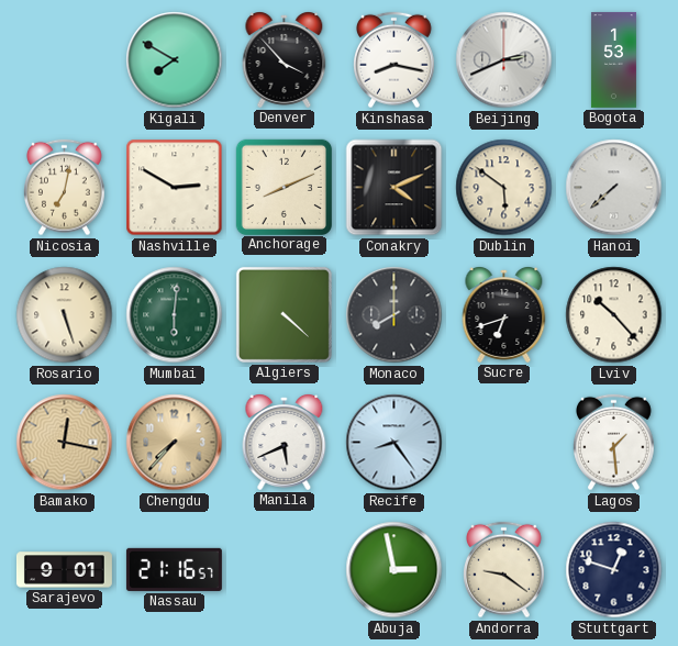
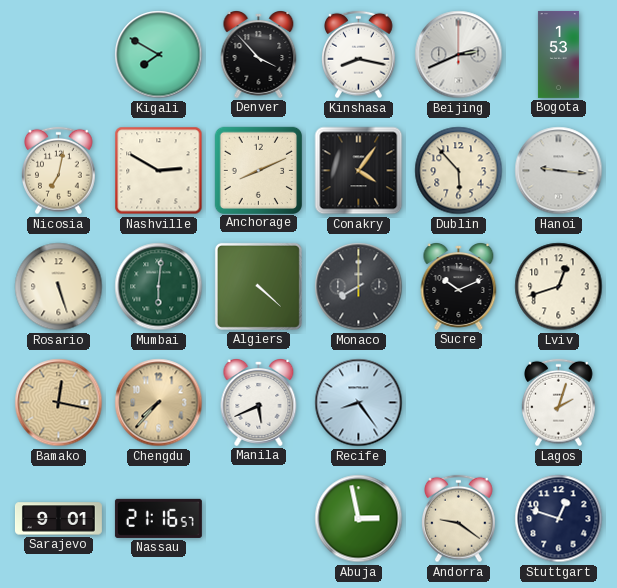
Conakry: 4:11 -> 4:06 (359, 171)
Dublin: 5:51 -> 5:53 (459, 171)
Hanoi: 7:38 -> 9:16 (559, 171)
Sucre: 6:42 -> 10:11 (459, 286)
Lviv: 10:23 -> 12:42 (559, 287)
Lagos: 1:29 -> 2:03 (559, 403)
